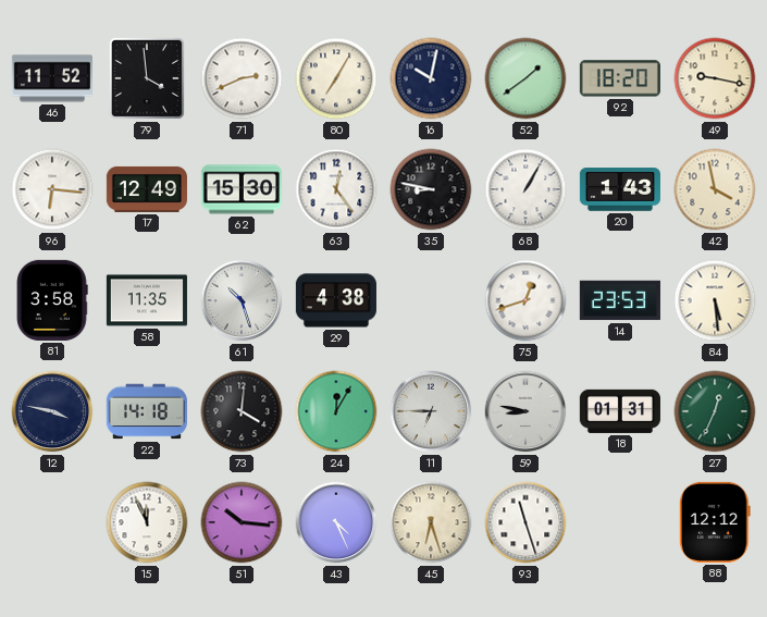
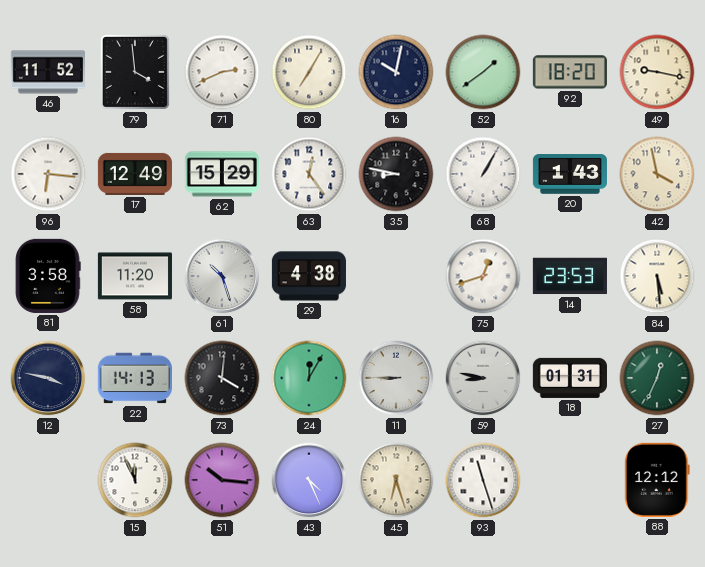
62: 15:30 -> 15:29 (222, 174)
58: 11:35 -> 11:20 (135, 276)
22: 14:18 -> 14:13 (135, 378)
11: 6:45 -> 8:45 (396, 378)
